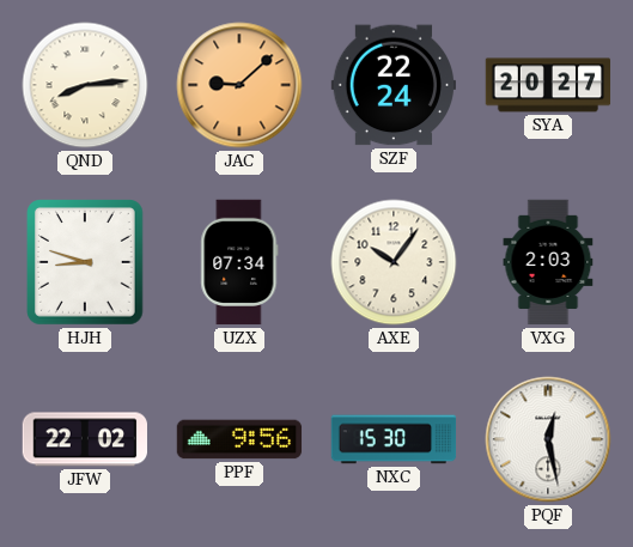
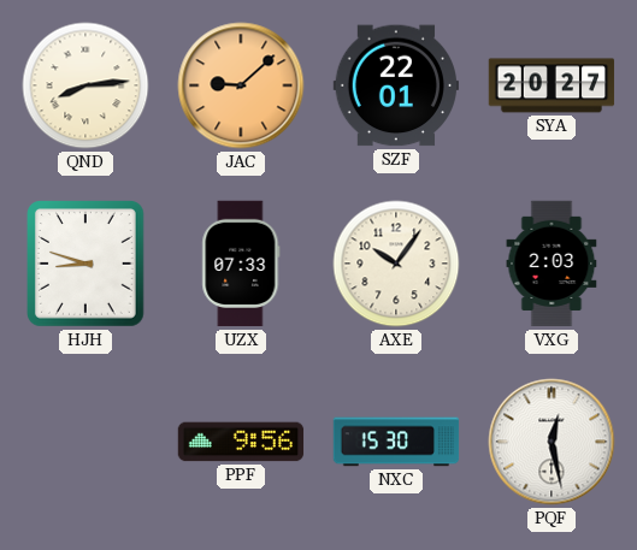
SZF: 22:24 -> 22:01 (395, 85)
UZX: 07:34 -> 07:33 (241, 264)
JFW: 22:02 -> none (84, 439)
